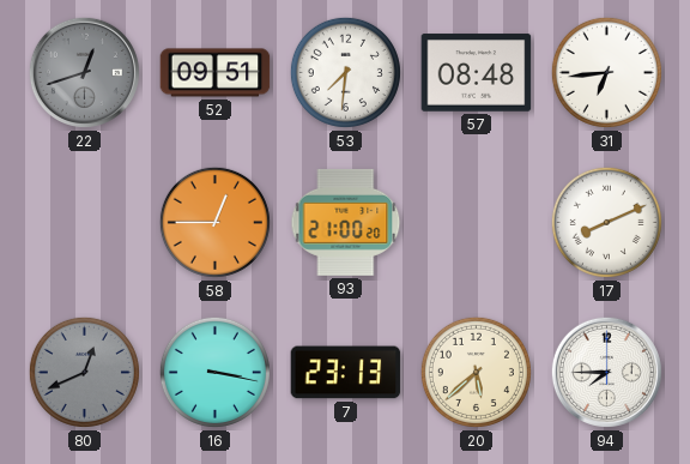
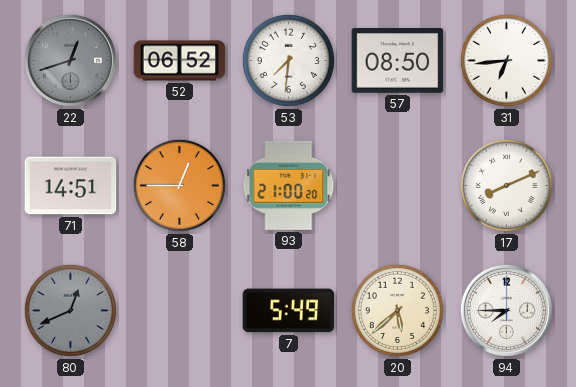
52: 09:51 -> 06:52 (180, 61)
57: 08:48 -> 08:50 (398, 61)
71: none -> 14:51 (71, 186)
16: 3:17 -> none (214, 372)
7: 23:13 -> 5:49 (289, 311)
